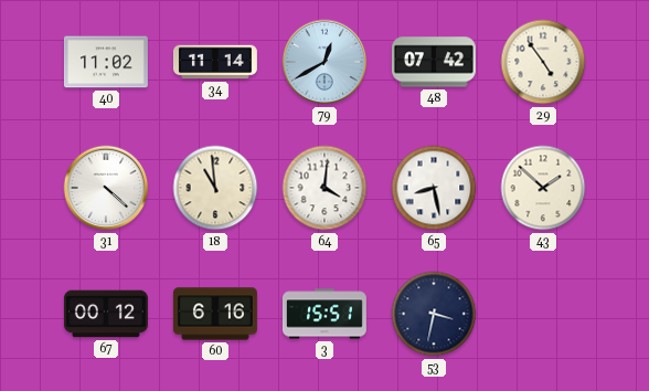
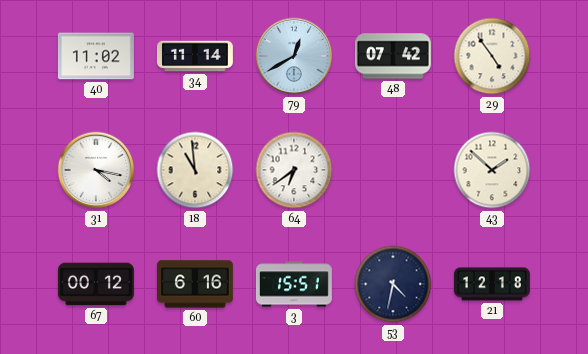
31: 4:22 -> 4:17 (96, 170)
64: 4:01 -> 6:39 (294, 170)
65: 8:28 -> none (434, 188)
53: 3:32 -> 4:32 (393, 284)
21: none -> 12:18 (492, 284)
